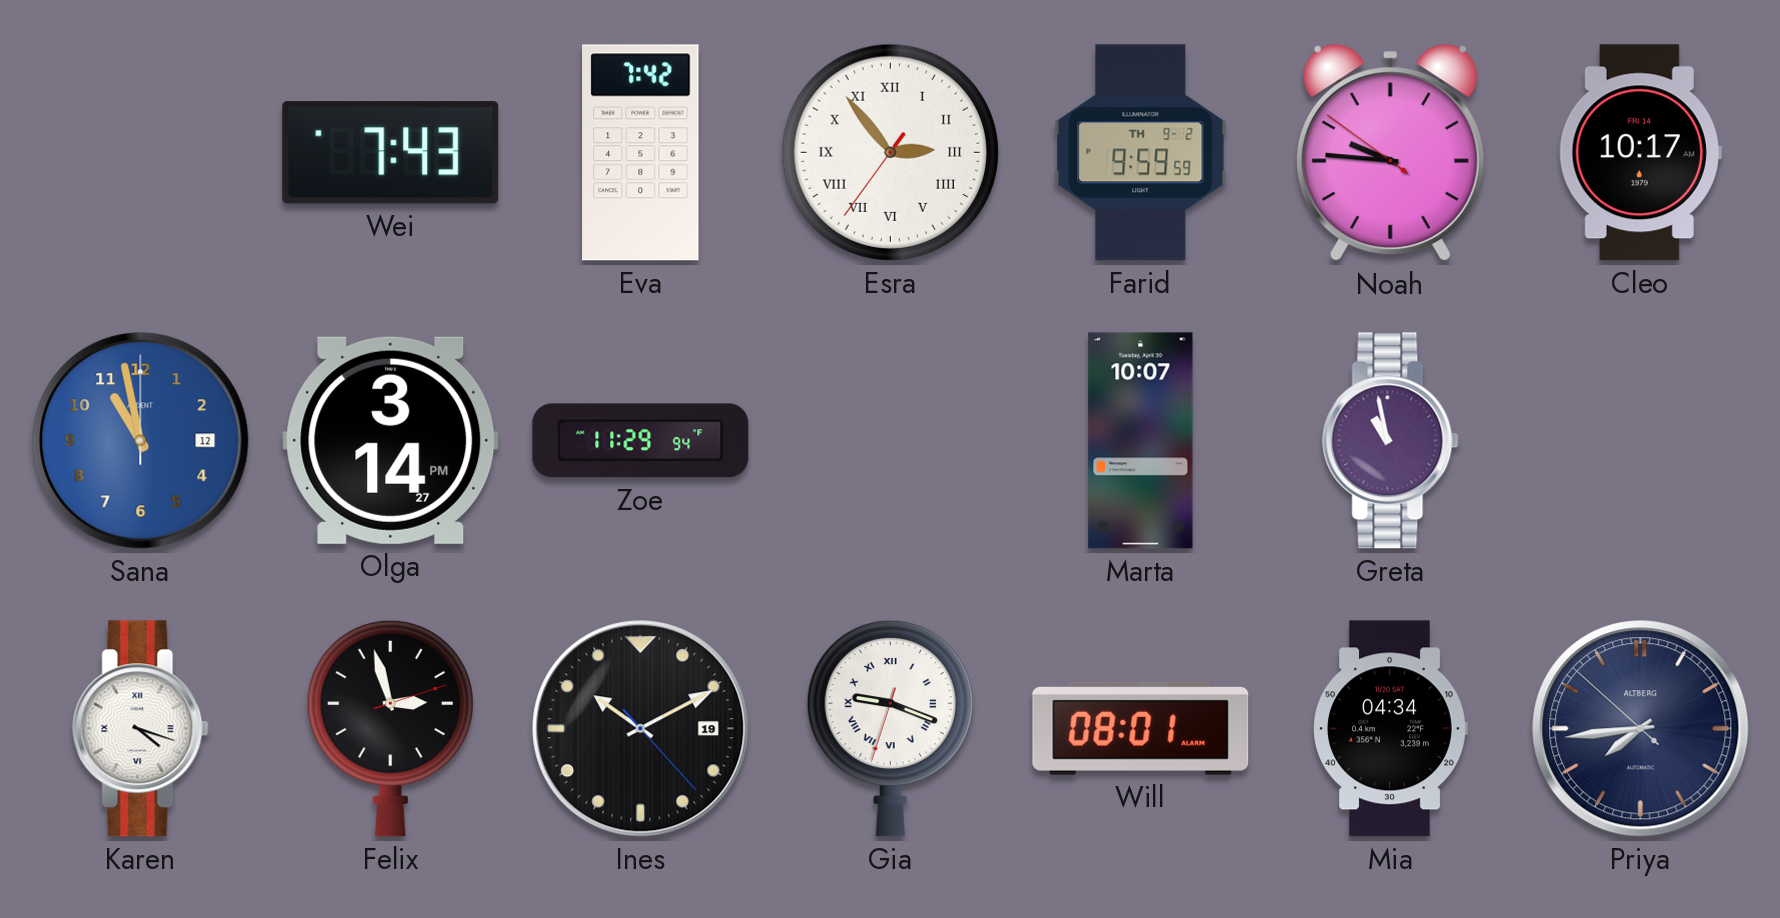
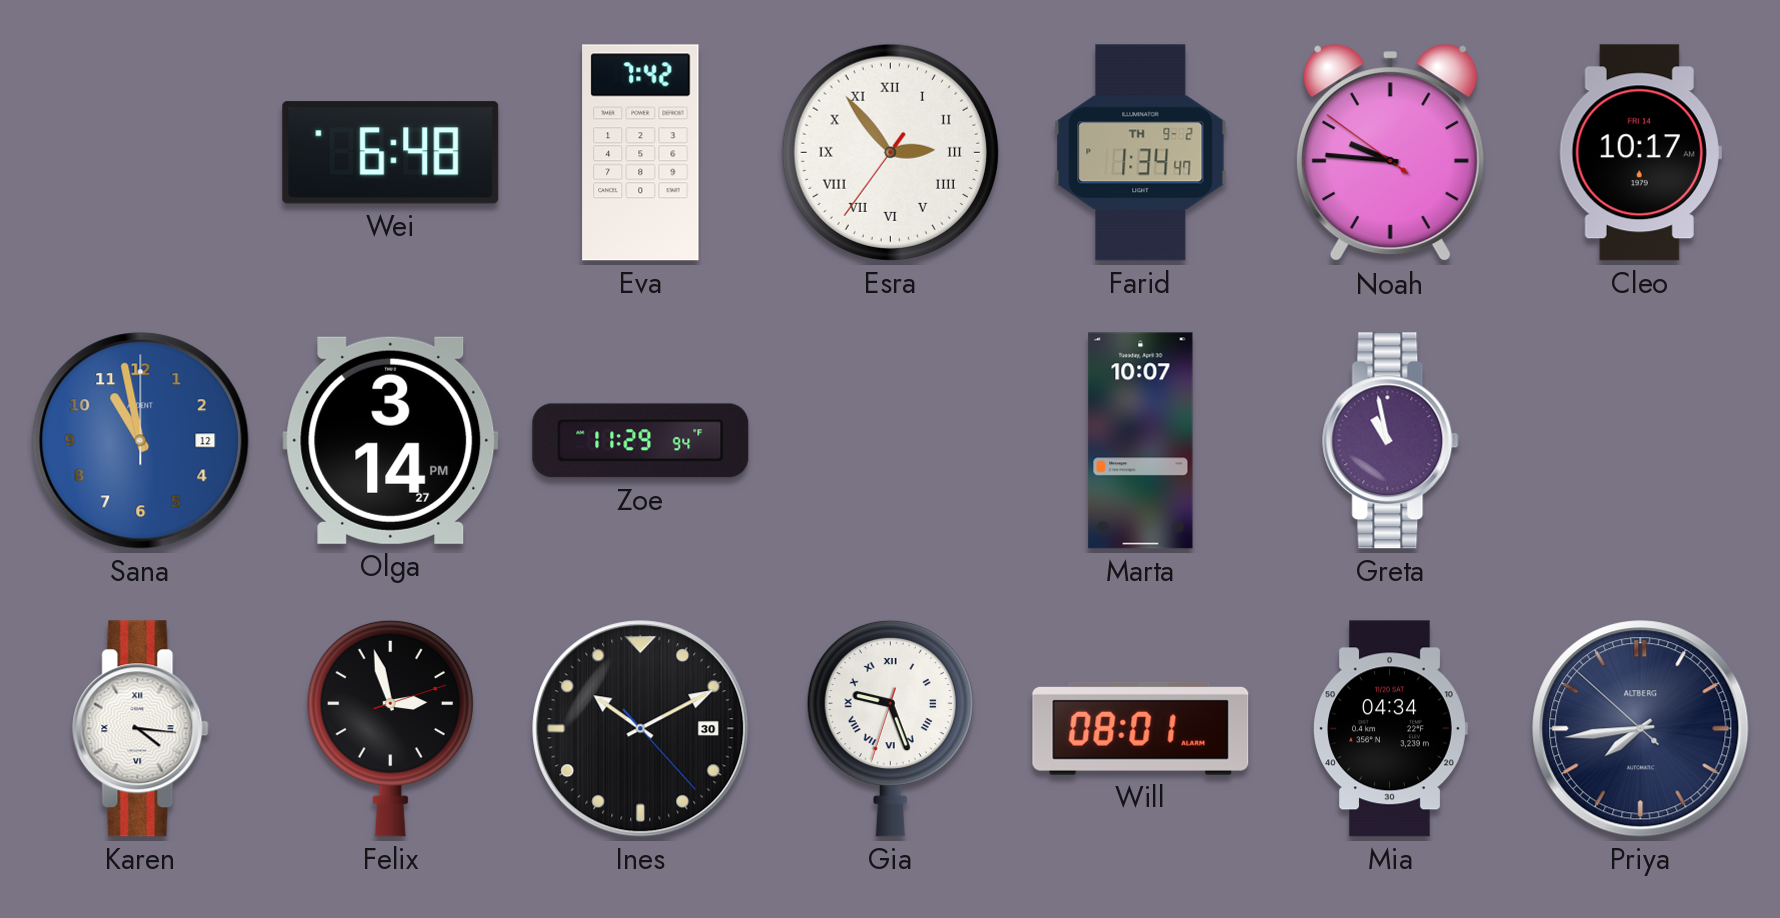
Wei: 7:43 -> 6:48 (391, 153)
Farid: 9:59 -> 1:34 (1141, 153)
Karen: 4:18 -> 4:16 (141, 729)
Ines date: 19 -> 30 (641, 729)
Gia: 9:18 -> 9:26 (890, 728)
